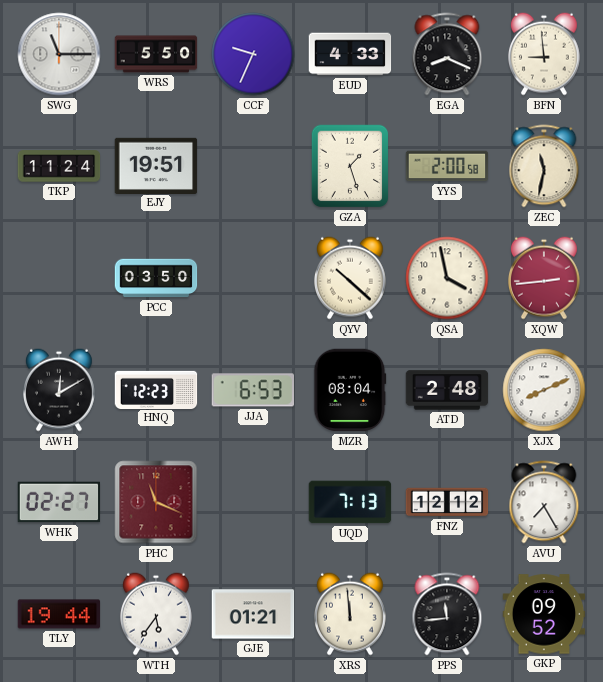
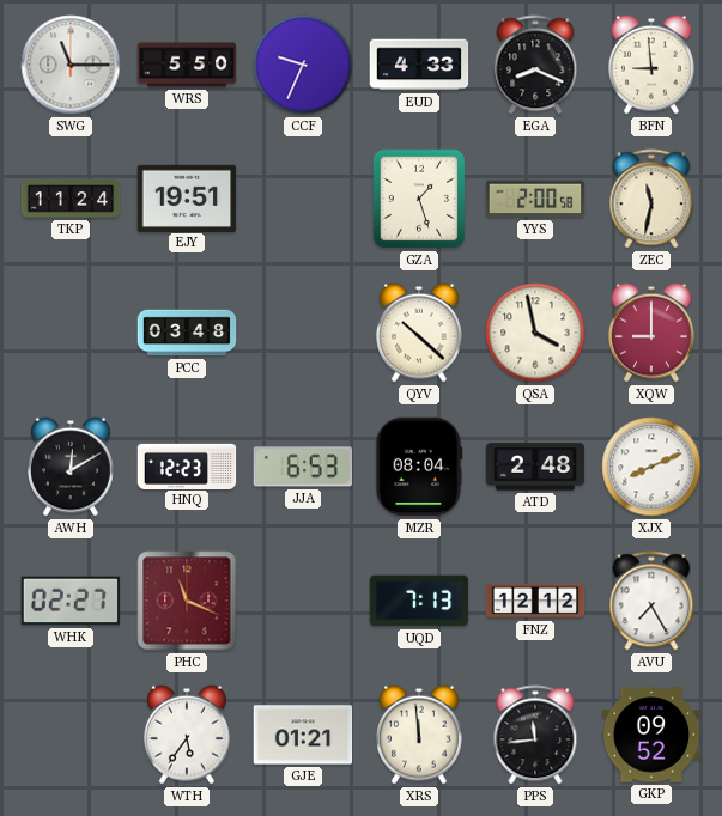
PCC: 03:50 -> 03:48 (187, 333)
XQW: 2:44 -> 9:00 (651, 333)
TLY: 19:44 -> none (59, 614)
